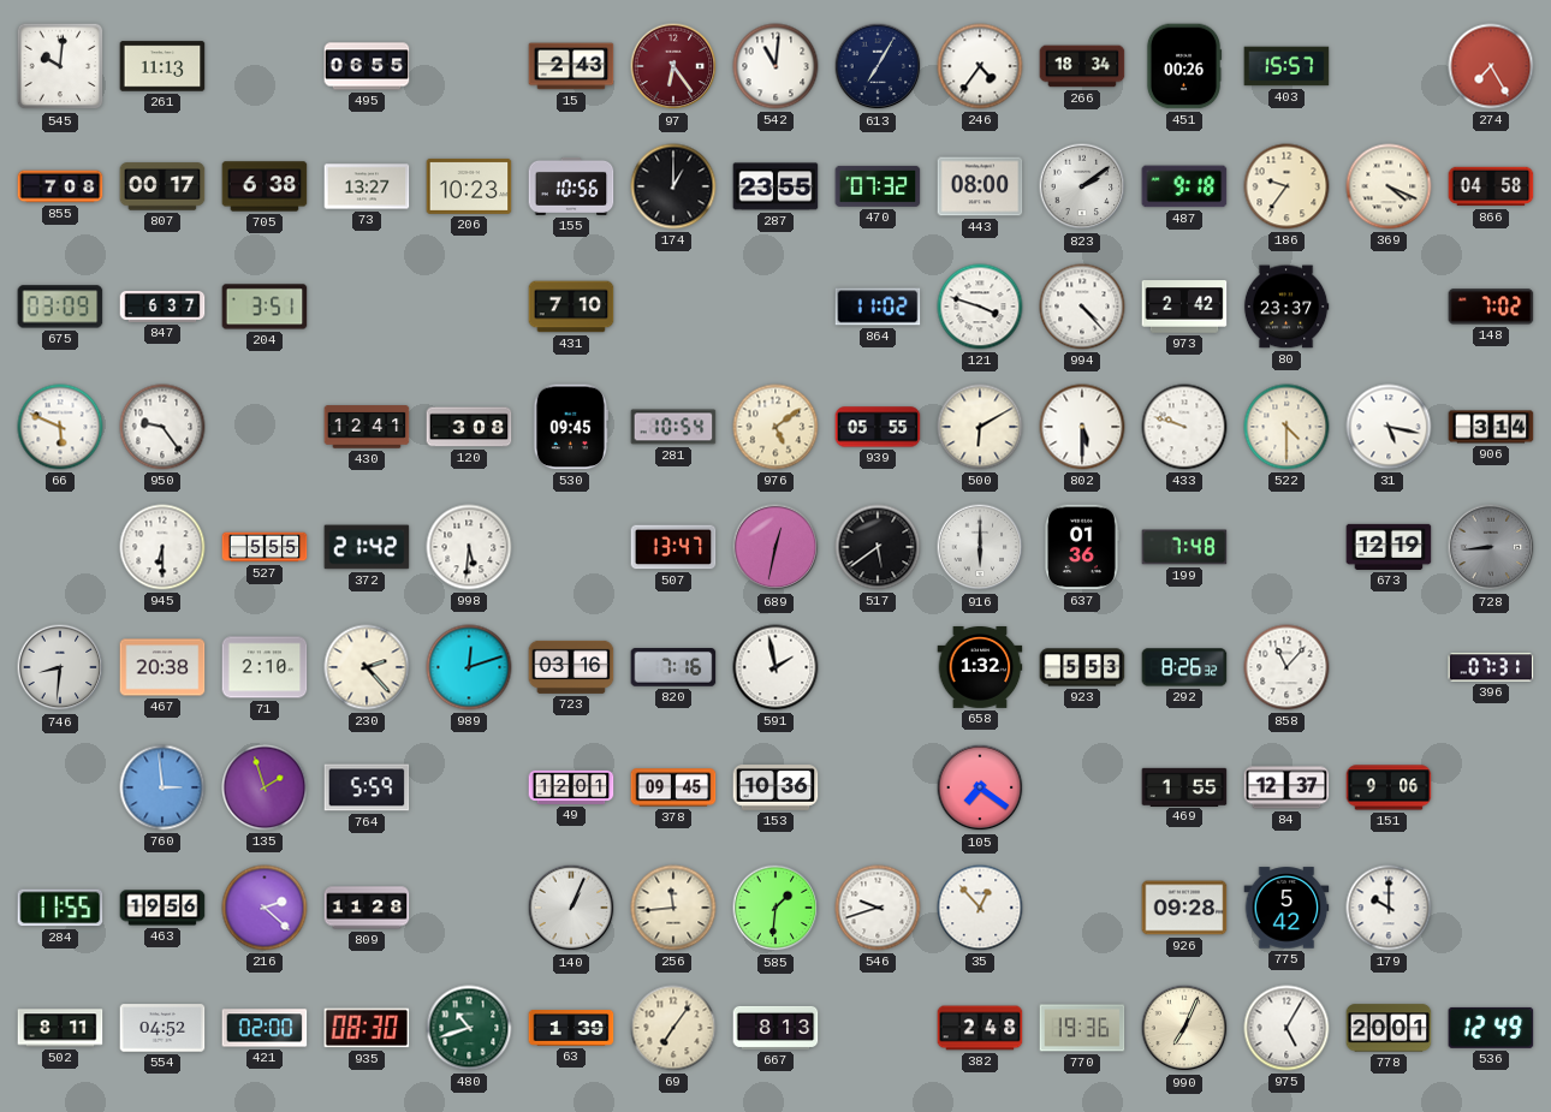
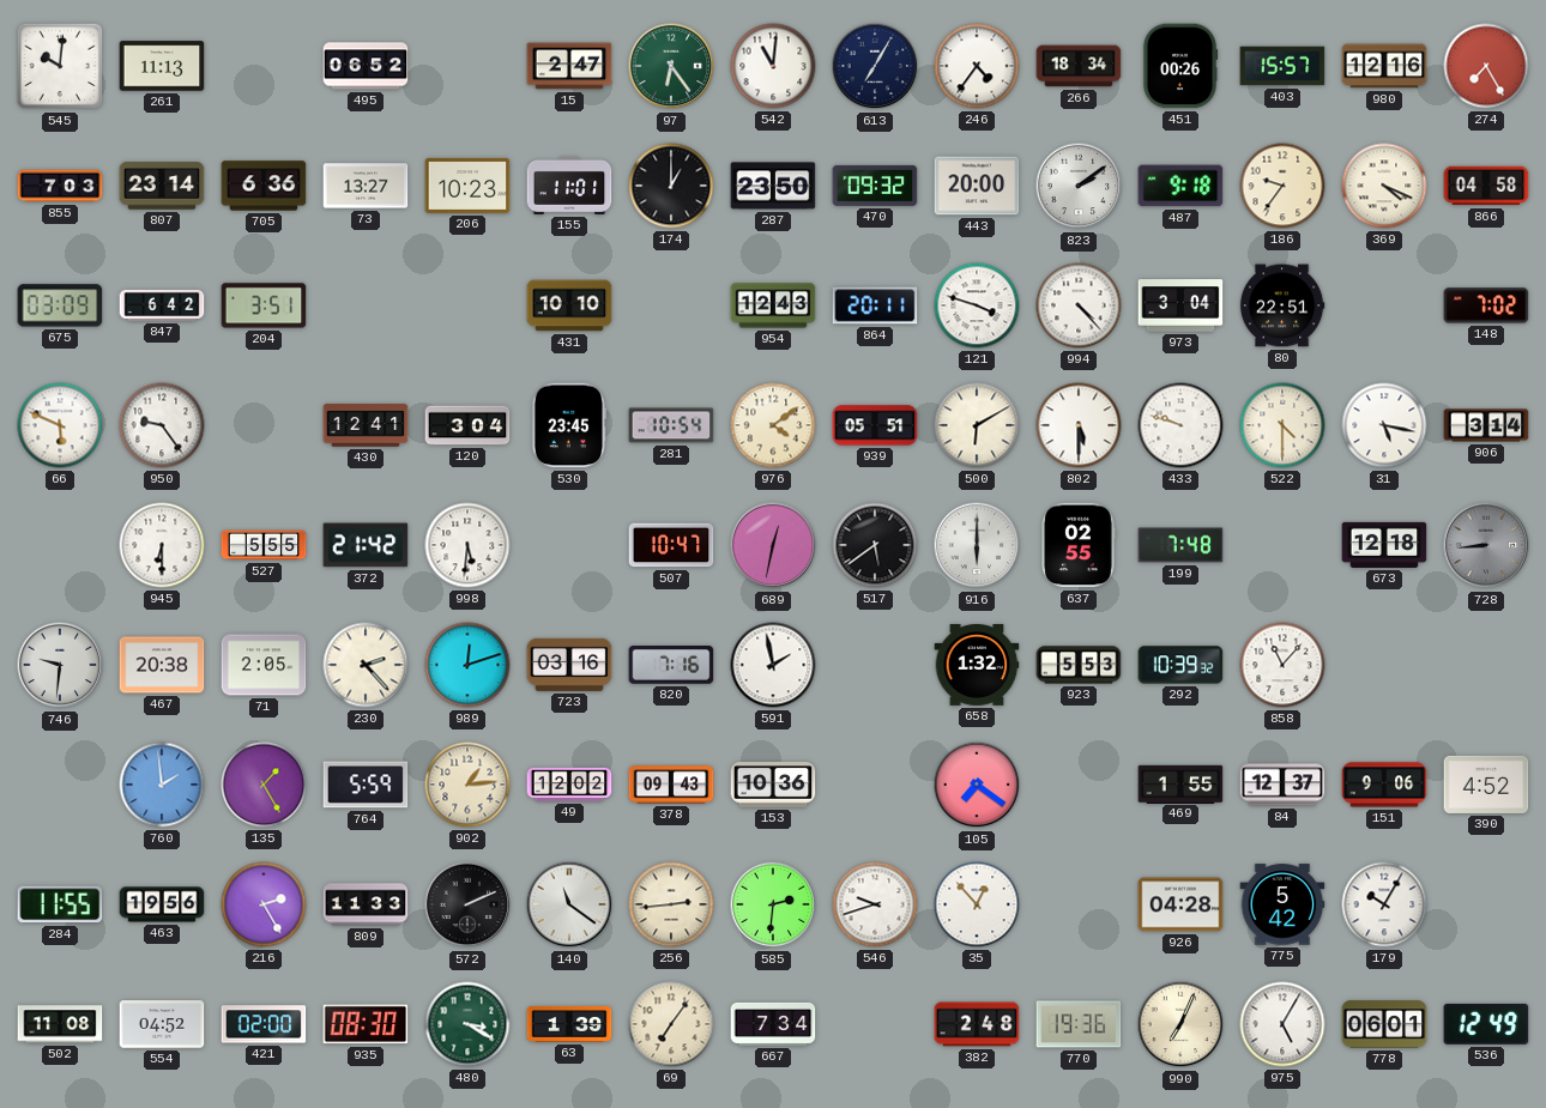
495: 06:55 -> 06:52 (366, 66)
15: 2:43 -> 2:47 (569, 66)
97 dial: burgundy -> green (671, 66)
980: none -> 12:16 (1384, 66)
855: 7:08 -> 7:03 (60, 186)
807: 00:17 -> 23:14 (162, 186)
705: 6:38 -> 6:36 (264, 186)
155: 10:56 -> 11:01 (569, 186)
287: 23:55 -> 23:50 (773, 186)
470: 07:32 -> 09:32 (875, 186)
443: 08:00 -> 20:00 (977, 186)
847: 6:37 -> 6:42 (162, 305)
431: 7:10 -> 10:10 (569, 305)
954: none -> 12:43 (773, 305)
864: 11:02 -> 20:11 (875, 305)
973: 2:42 -> 3:04 (1180, 305)
80: 23:37 -> 22:51 (1282, 305)
120: 3:08 -> 3:04 (467, 425)
530: 09:45 -> 23:45 (569, 425)
976: 5:09 -> 4:09 (773, 425)
939: 05:55 -> 05:51 (875, 425)
507: 13:47 -> 10:47 (671, 545)
637: 01:36 -> 02:55 (1079, 545)
673: 12:19 -> 12:18 (1384, 545)
746: 8:31 -> 9:31 (60, 665)
71: 2:10 -> 2:05 (264, 665)
292: 8:26 -> 10:39 (1180, 665)
396: 07:31 -> none (1491, 667)
760: 2:59 -> 1:59 (162, 785)
135: 1:57 -> 1:25 (264, 785)
902: none -> 1:14 (467, 785)
49: 12:01 -> 12:02 (569, 785)
378: 09:45 -> 09:43 (671, 785)
390: none -> 4:52 (1486, 785)
216: 2:22 -> 2:25 (264, 904)
809: 11:28 -> 11:33 (366, 904)
572: none -> 2:11 (467, 904)
140: 1:04 -> 11:21 (569, 904)
256: 11:44 -> 2:44 (671, 904)
585: 1:31 -> 2:31 (773, 904)
926: 09:28 -> 04:28 (1180, 904)
179: 10:00 -> 10:05 (1384, 904)
502: 8:11 -> 11:08 (60, 1024)
480: 10:42 -> 3:20 (467, 1024)
667: 8:13 -> 7:34 (773, 1024)
778: 20:01 -> 06:01 (1384, 1024)
